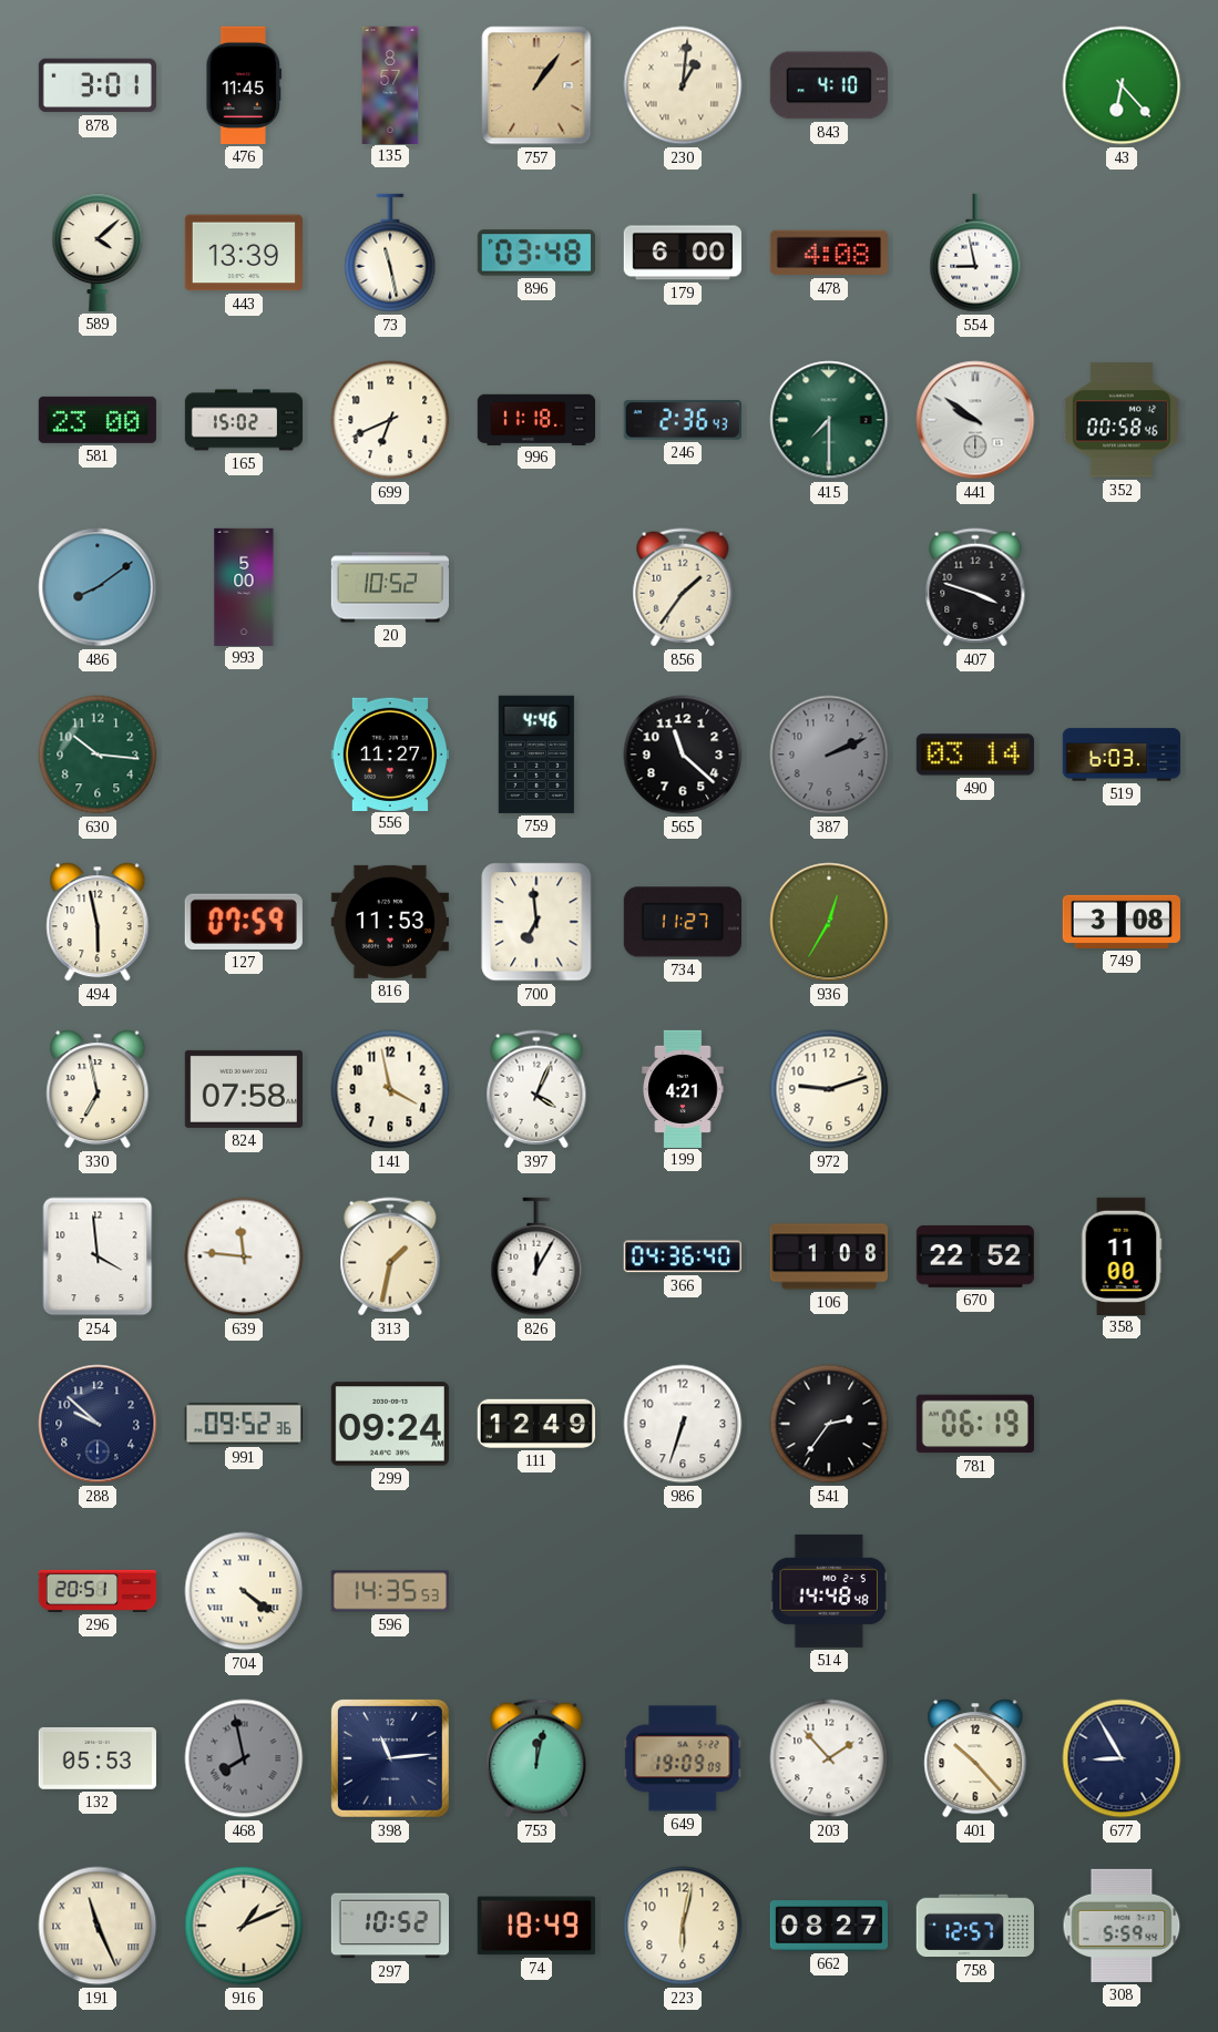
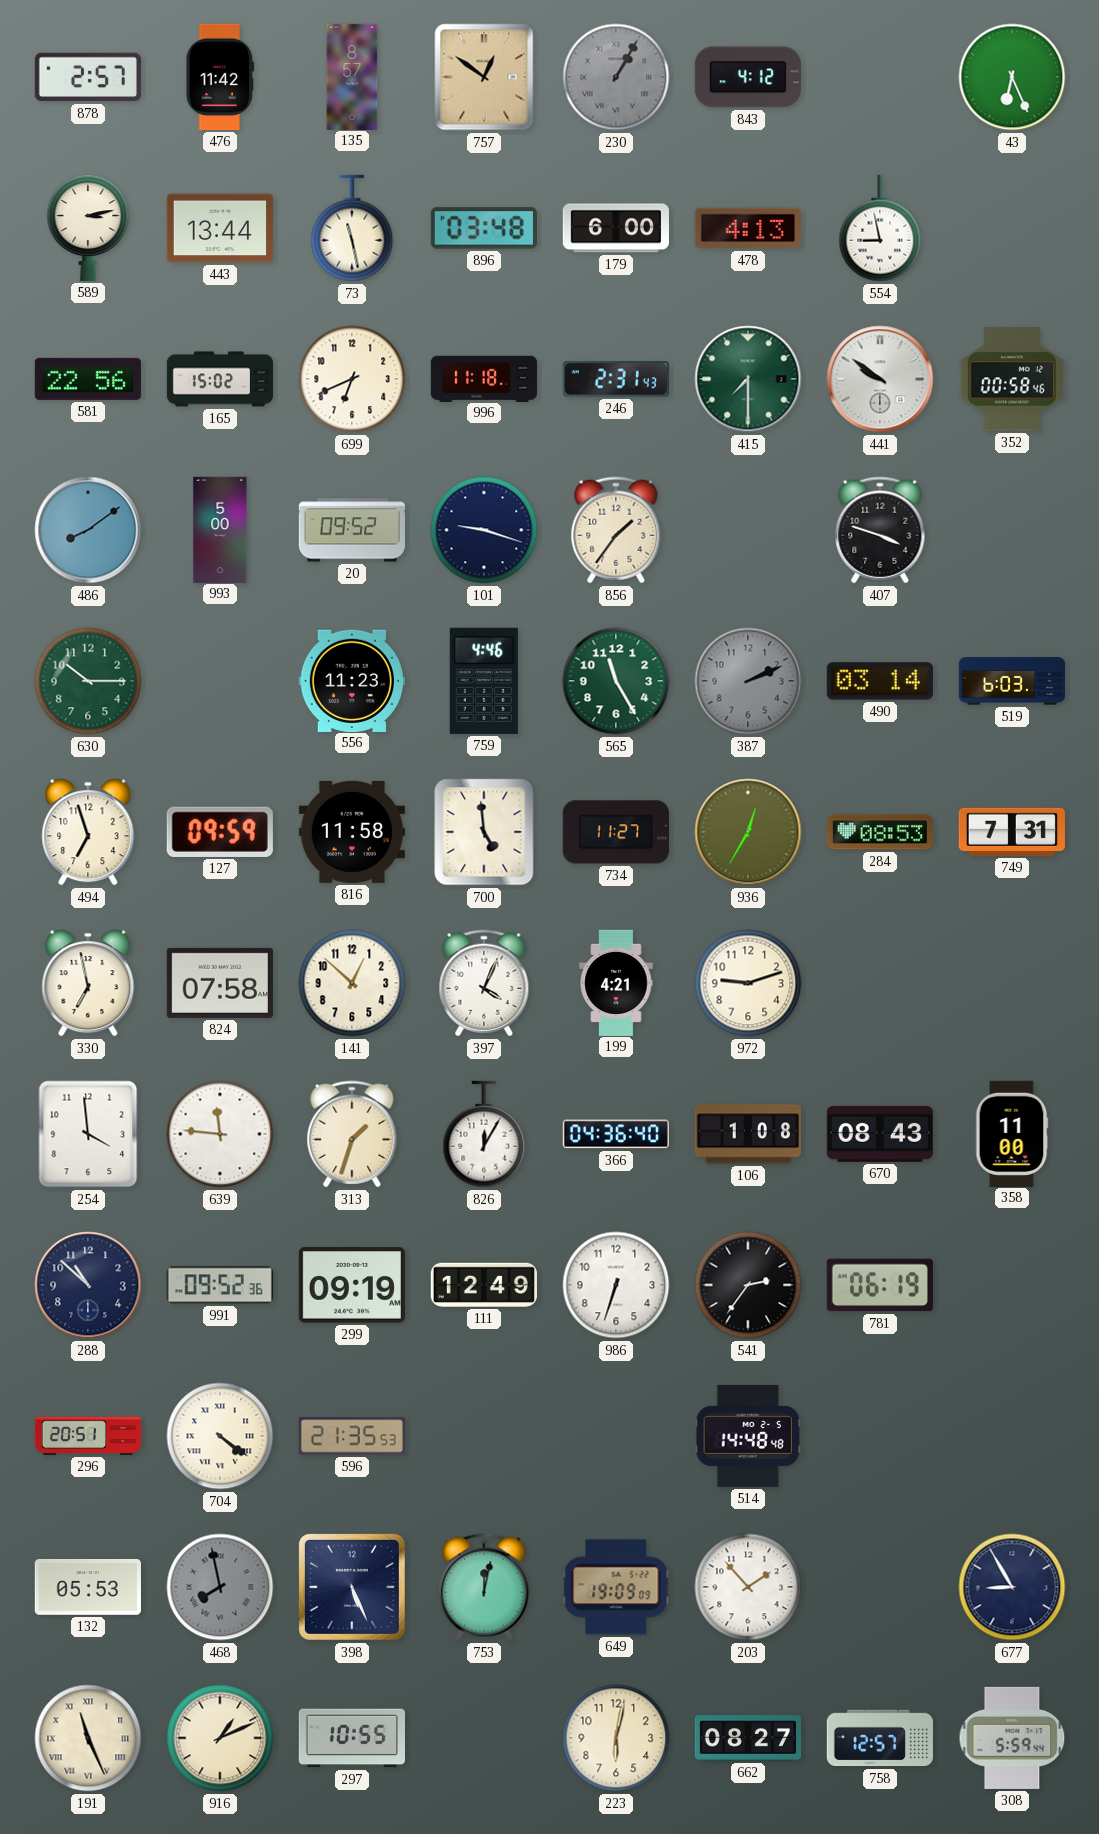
878: 3:01 -> 2:57 (88, 77)
476: 11:45 -> 11:42 (220, 77)
757: 1:06 -> 12:51 (484, 77)
230: 1:01 -> 1:05 (616, 77)
230 dial: cream -> grey (616, 77)
843: 4:10 -> 4:12 (748, 77)
43: 6:23 -> 6:26 (1012, 77)
589: 4:08 -> 3:13 (88, 228)
443: 13:39 -> 13:44 (220, 228)
478: 4:08 -> 4:13 (748, 228)
581: 23:00 -> 22:56 (88, 379)
246: 2:36 -> 2:31 (616, 379)
20: 10:52 -> 09:52 (351, 530)
101: none -> 9:18 (484, 530)
630: 10:16 -> 10:15 (88, 681)
556: 11:27 -> 11:23 (352, 680)
565: 11:22 -> 11:25 (616, 681)
565 dial: black -> green (616, 681)
494: 5:58 -> 6:57 (88, 832)
127: 07:59 -> 09:59 (220, 832)
816: 11:53 -> 11:58 (352, 832)
700: 6:59 -> 4:59 (484, 832)
284: none -> 08:53 (880, 832)
749: 3:08 -> 7:31 (1012, 832)
141: 3:58 -> 12:52 (352, 983)
313: 1:32 -> 1:33 (352, 1134)
670: 22:52 -> 08:43 (880, 1134)
288: 9:52 -> 10:52 (88, 1285)
299: 09:24 -> 09:19 (352, 1285)
596: 14:35 -> 21:35 (352, 1436)
398: 11:14 -> 5:26 (352, 1587)
401: 10:23 -> none (975, 1758)
297: 10:52 -> 10:55 (351, 1738)
74: 18:49 -> none (536, 1926)
